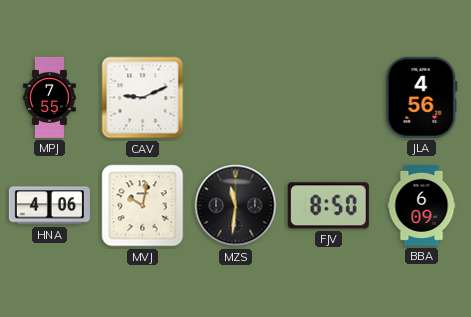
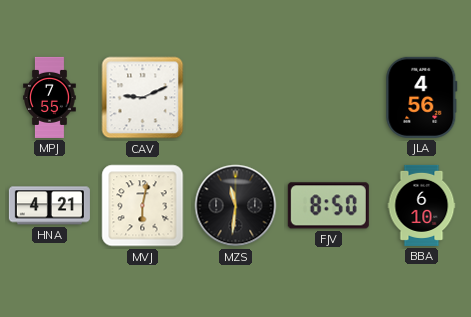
HNA: 4:06 -> 4:21 (49, 206)
MVJ: 10:02 -> 6:02 (143, 206)
BBA: 6:09 -> 6:10 (422, 205)
